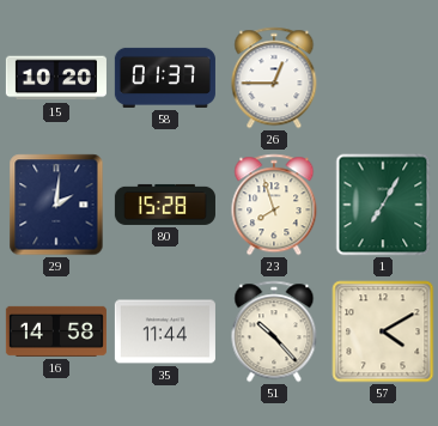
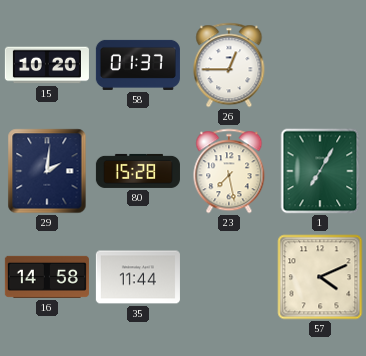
23: 7:57 -> 7:28 (229, 171)
51: 10:23 -> none (274, 331)
57: 4:10 -> 4:11 (320, 277)
